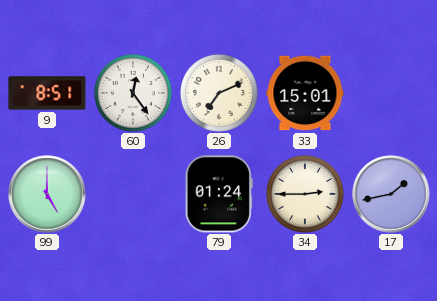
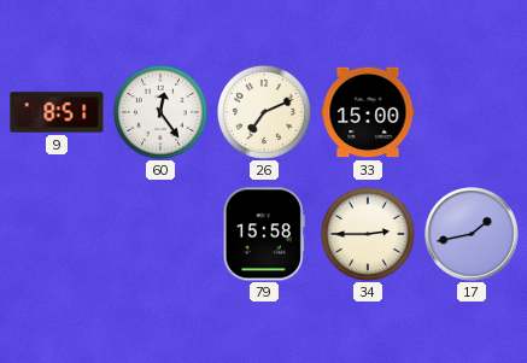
33: 15:01 -> 15:00 (368, 112)
99: 5:00 -> none (47, 194)
79: 01:24 -> 15:58 (264, 234)
